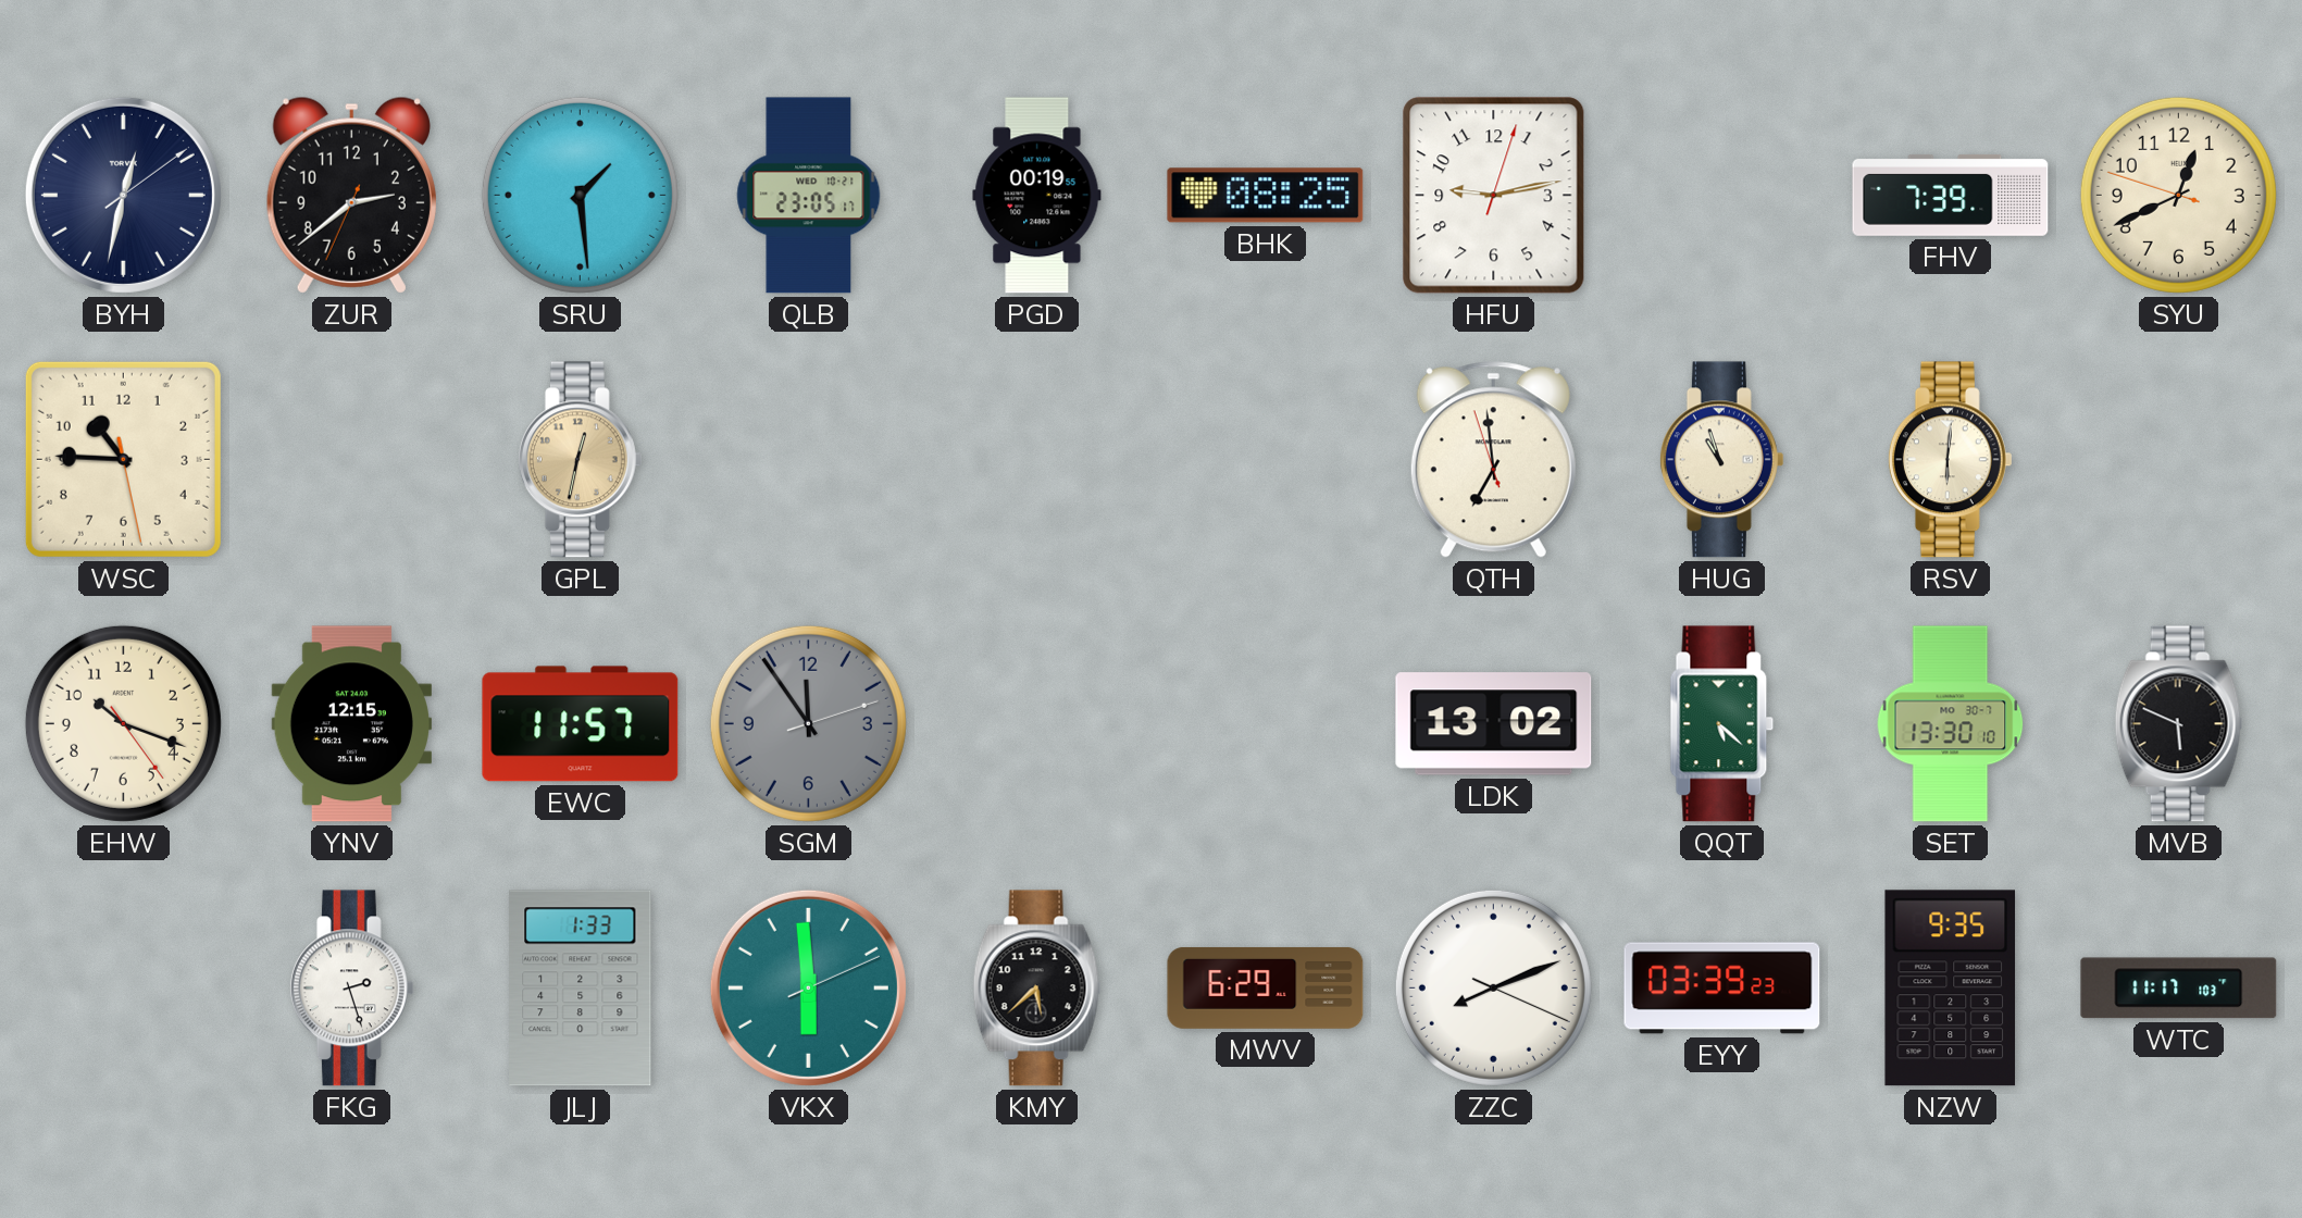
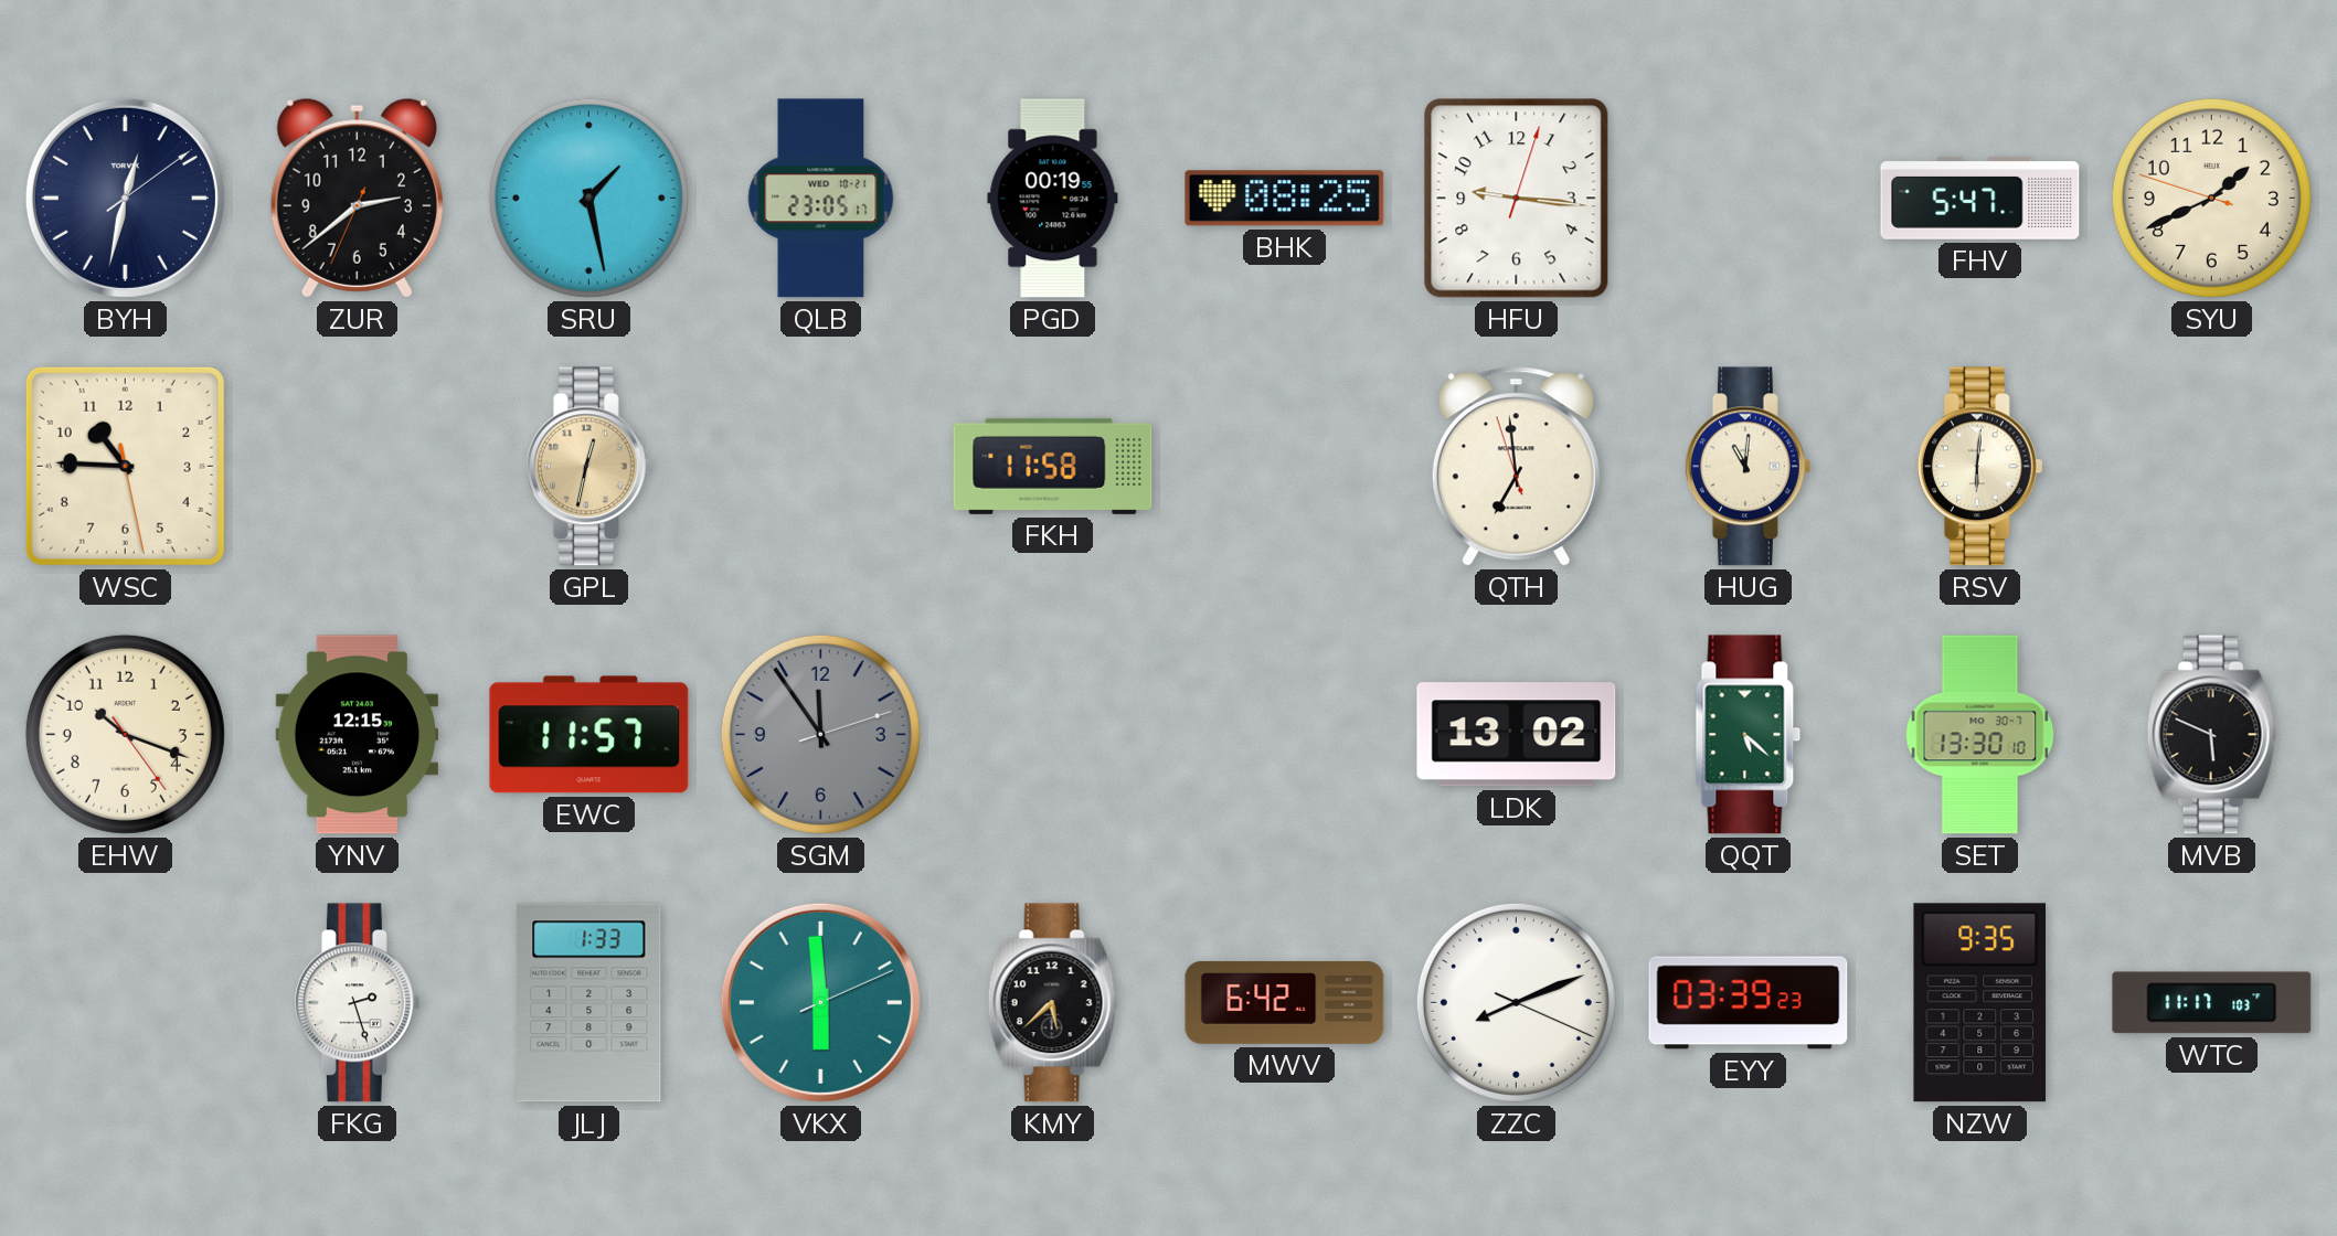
SRU: 1:29 -> 1:28 (588, 198)
HFU: 9:13 -> 9:16 (1517, 199)
FHV: 7:39 -> 5:47 (1980, 198)
SYU: 12:40 -> 1:40 (2211, 198)
FKH: none -> 11:58 (1053, 466)
HUG: 10:57 -> 11:01 (1748, 467)
MWV: 6:29 -> 6:42 (1285, 1002)
